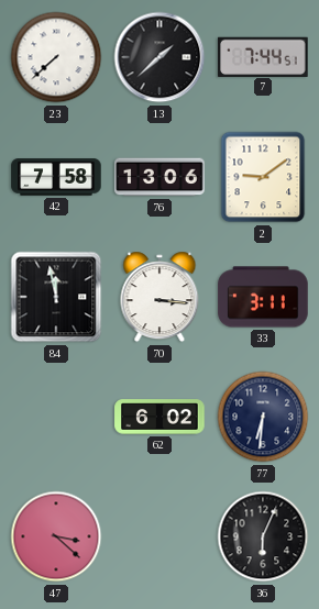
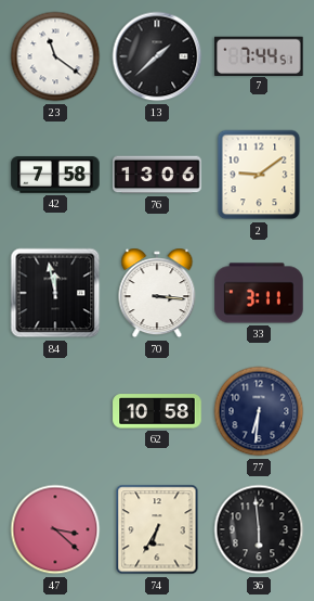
23: 7:38 -> 11:21 (55, 56)
62: 6:02 -> 10:58 (157, 411)
74: none -> 6:35 (157, 529)
36: 6:04 -> 5:59 (259, 529)
